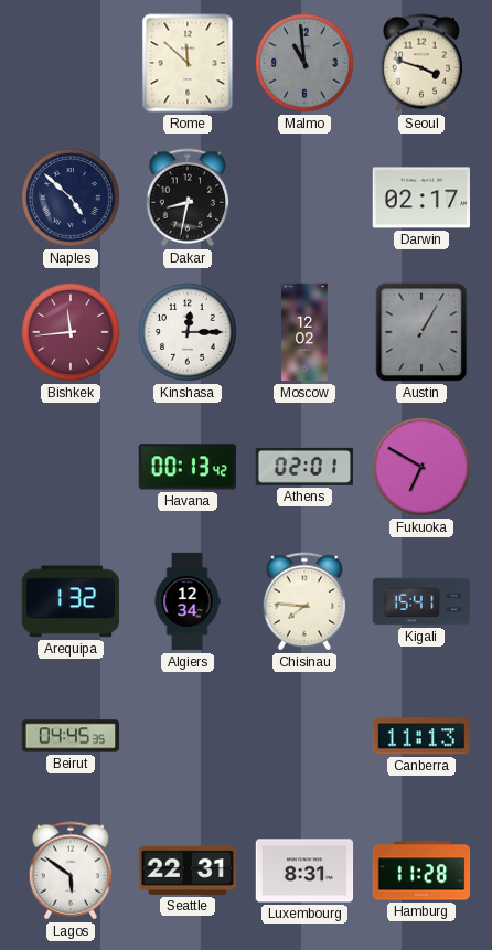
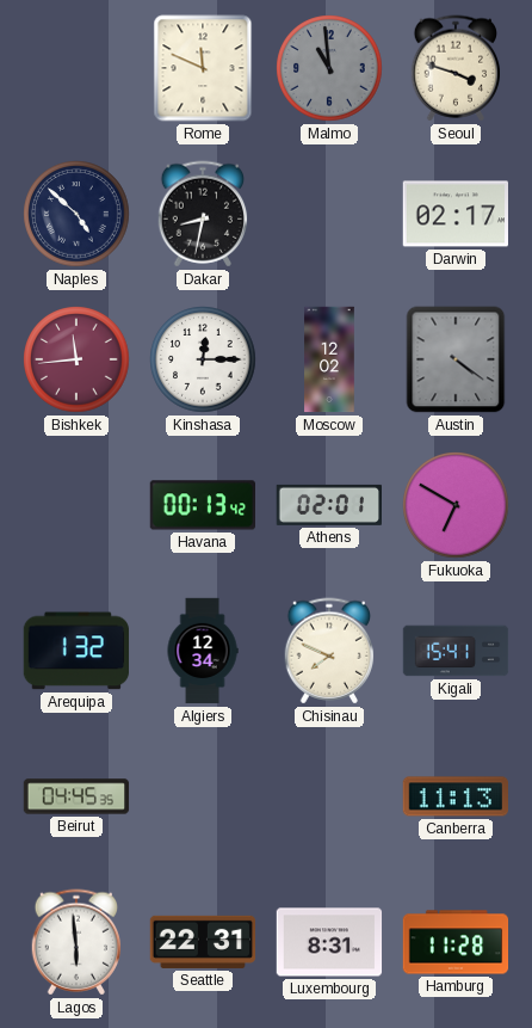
Rome: 11:52 -> 11:49 (203, 68)
Austin: 1:05 -> 4:21 (456, 359)
Chisinau: 7:46 -> 7:49 (329, 651)
Lagos: 5:51 -> 5:59 (76, 942)
